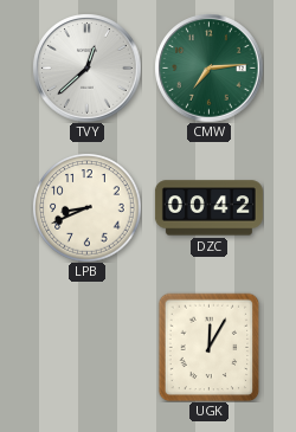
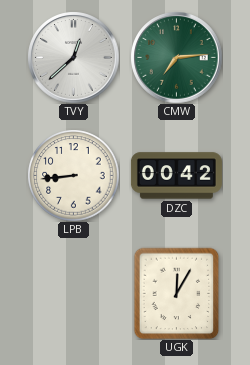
LPB: 8:41 -> 8:44 (73, 175)
